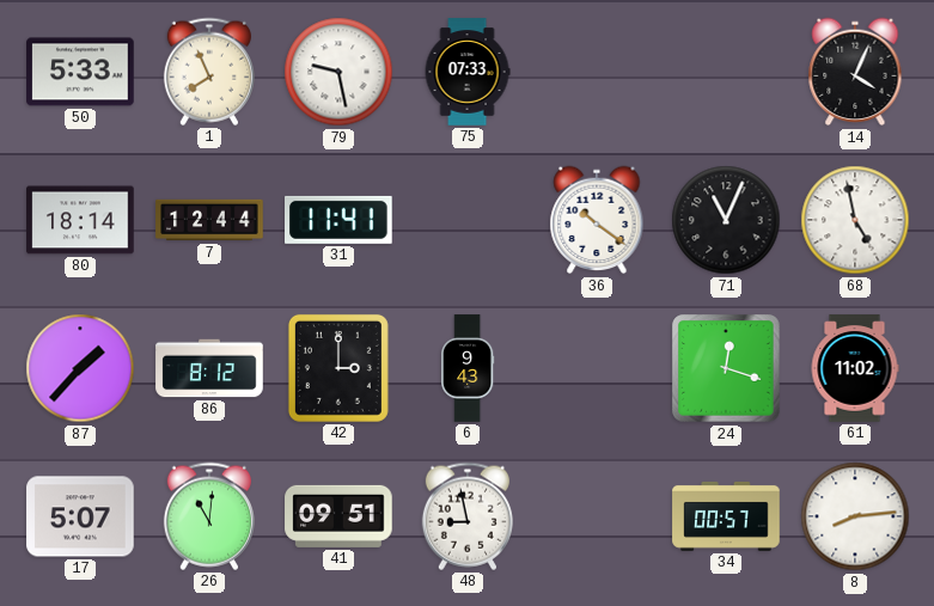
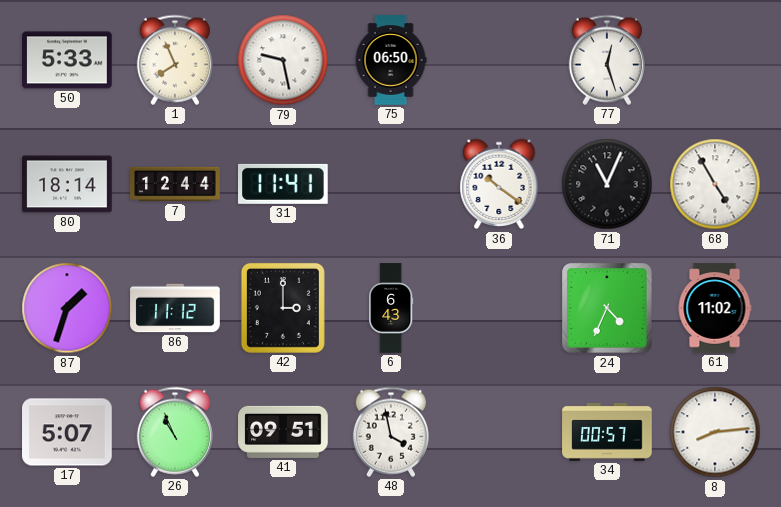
75: 07:33 -> 06:50 (391, 60)
77: none -> 12:27 (607, 60)
14: 4:04 -> none (855, 72)
68: 4:58 -> 4:55 (715, 184)
87: 1:37 -> 1:33 (67, 308)
86: 8:12 -> 11:12 (175, 308)
6: 9:43 -> 6:43 (391, 308)
24: 12:18 -> 4:34 (607, 308)
26: 11:01 -> 10:56 (175, 432)
48: 8:58 -> 3:58 (391, 432)
